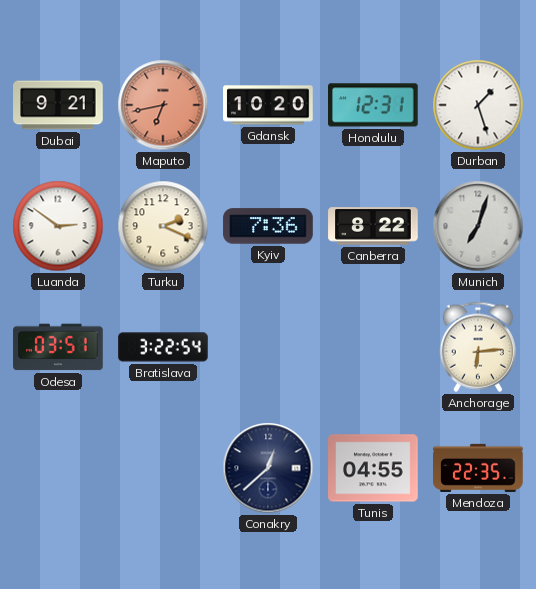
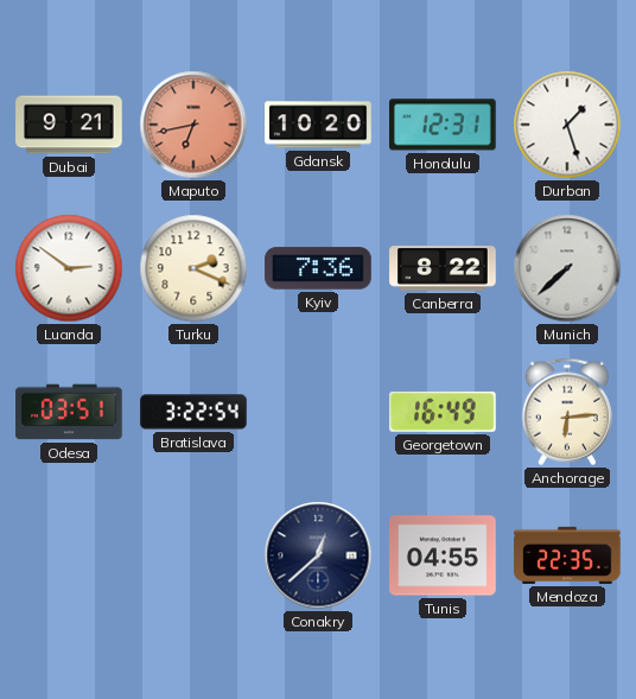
Munich: 7:03 -> 7:38 (567, 268)
Georgetown: none -> 16:49 (444, 412)
